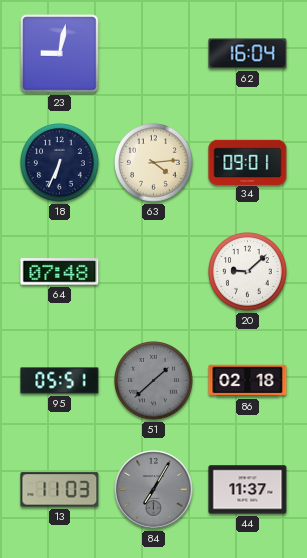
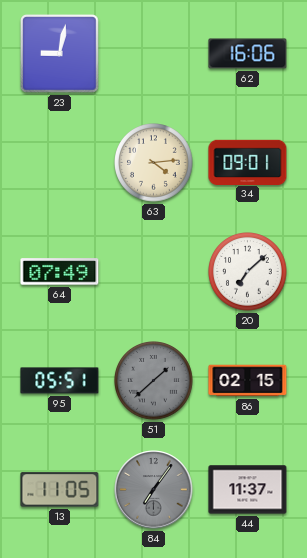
62: 16:04 -> 16:06 (248, 54)
18: 6:34 -> none (60, 163)
64: 07:48 -> 07:49 (60, 272)
20: 9:08 -> 7:08 (248, 272)
86: 02:18 -> 02:15 (248, 381)
13: 11:03 -> 11:05 (60, 490)
84: 7:05 -> 7:06 (154, 490)
